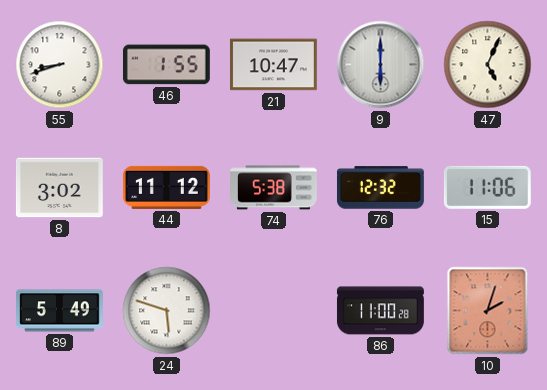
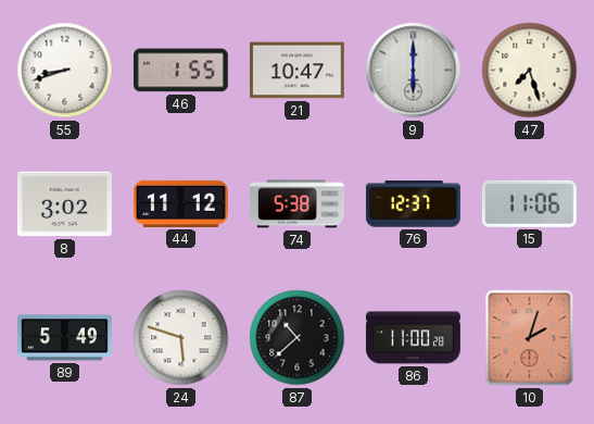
47: 5:04 -> 7:27 (530, 71)
76: 12:32 -> 12:37 (413, 204)
87: none -> 10:38 (298, 338)
